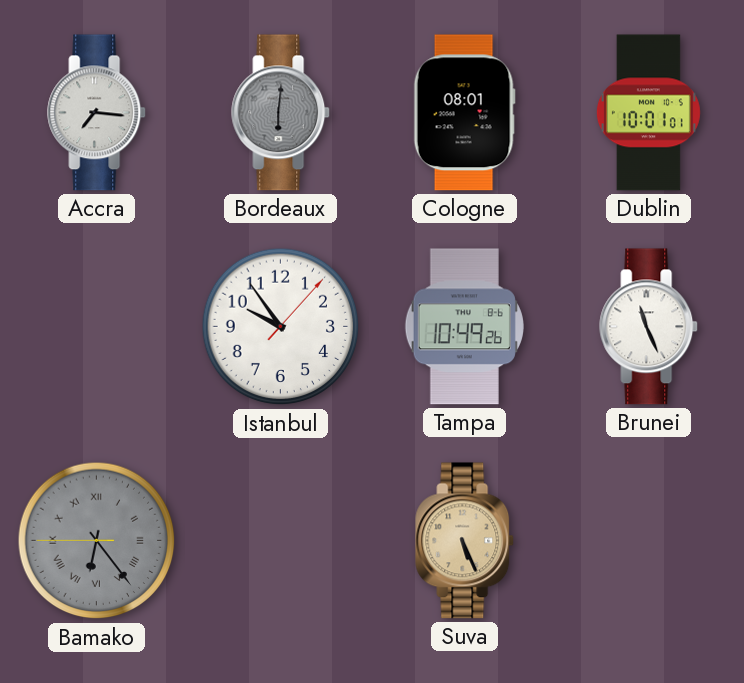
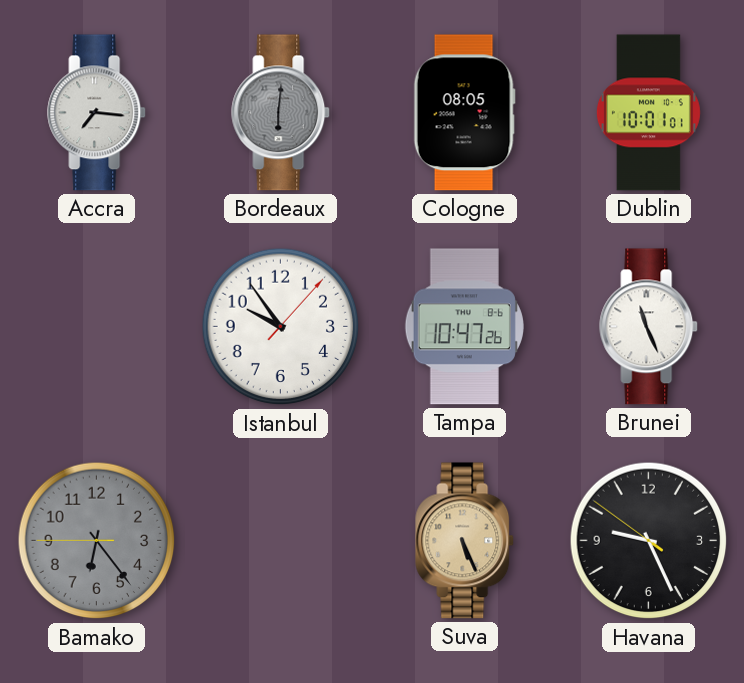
Cologne: 08:01 -> 08:05 (464, 113)
Tampa: 10:49 -> 10:47 (464, 327)
Bamako numerals: Roman -> Arabic (97, 541)
Havana: none -> 9:25 (649, 541)
